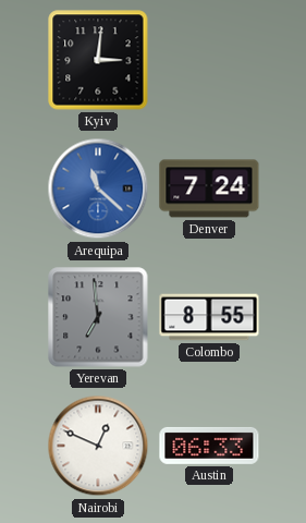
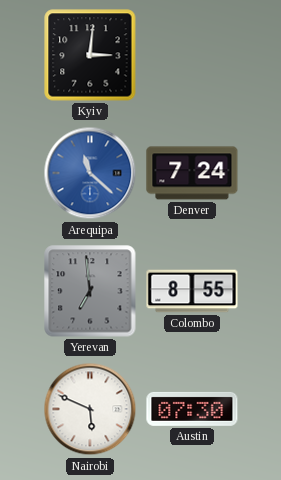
Nairobi: 12:49 -> 5:49 (90, 409)
Austin: 06:33 -> 07:30 (192, 409)
